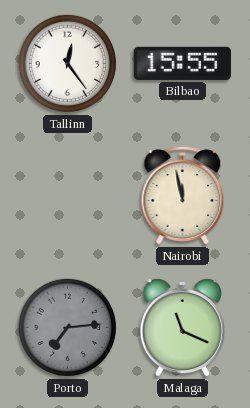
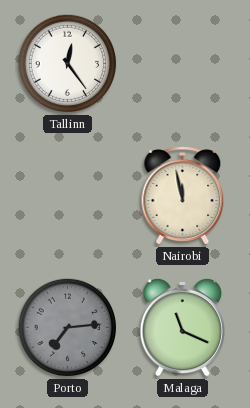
Bilbao: 15:55 -> none (182, 63)
